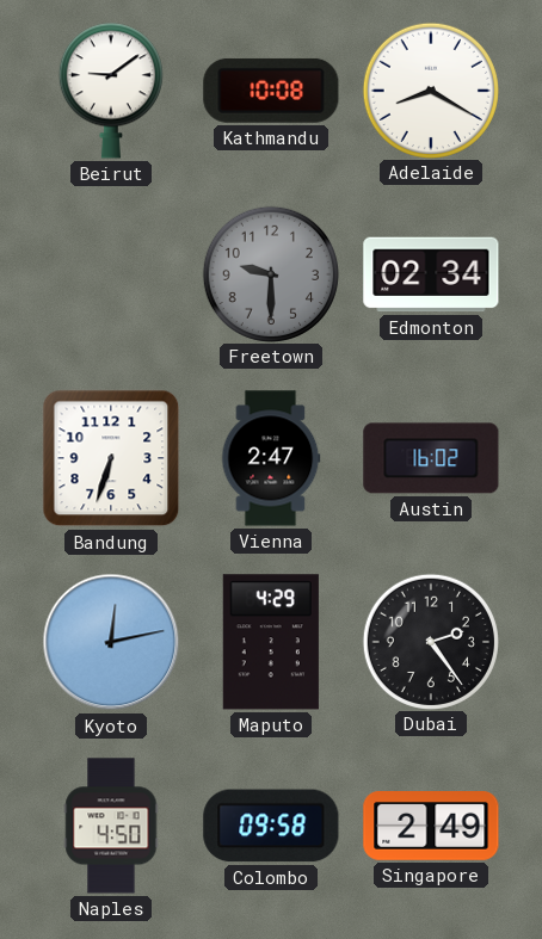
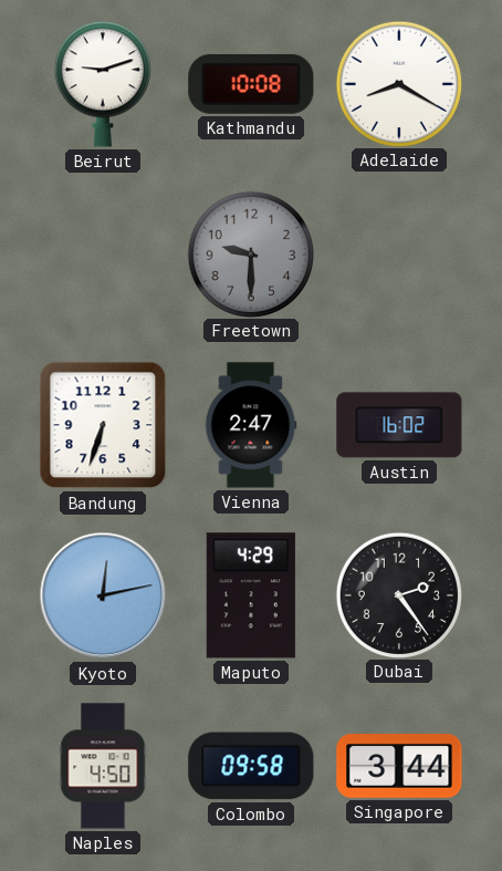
Beirut: 9:09 -> 9:12 (103, 84)
Edmonton: 02:34 -> none (431, 274)
Singapore: 2:49 -> 3:44 (399, 767)
